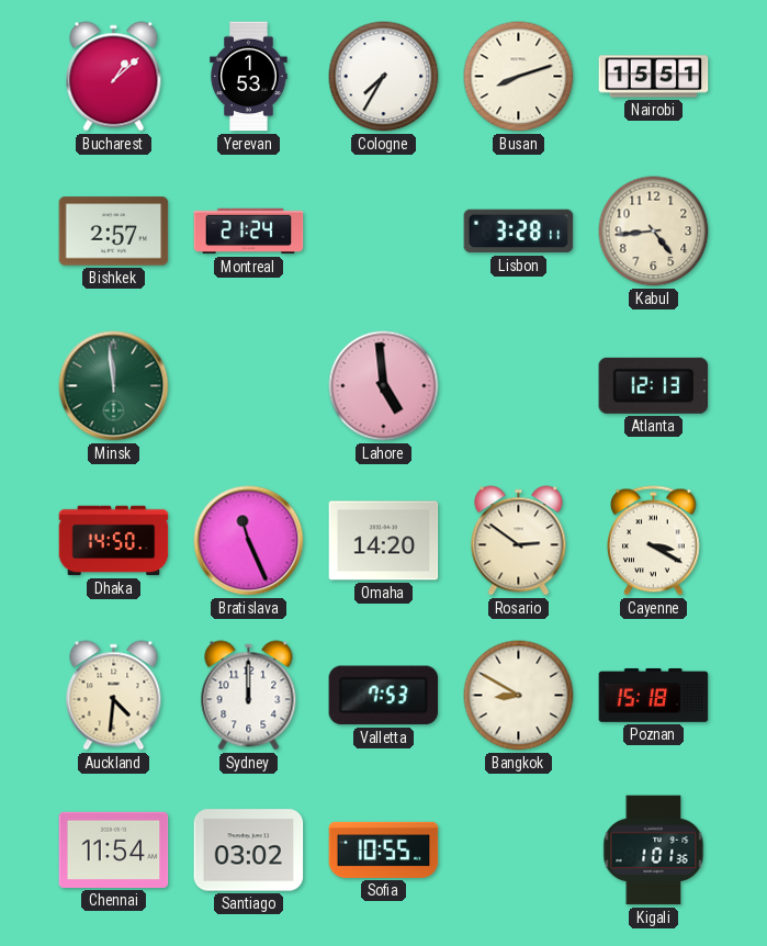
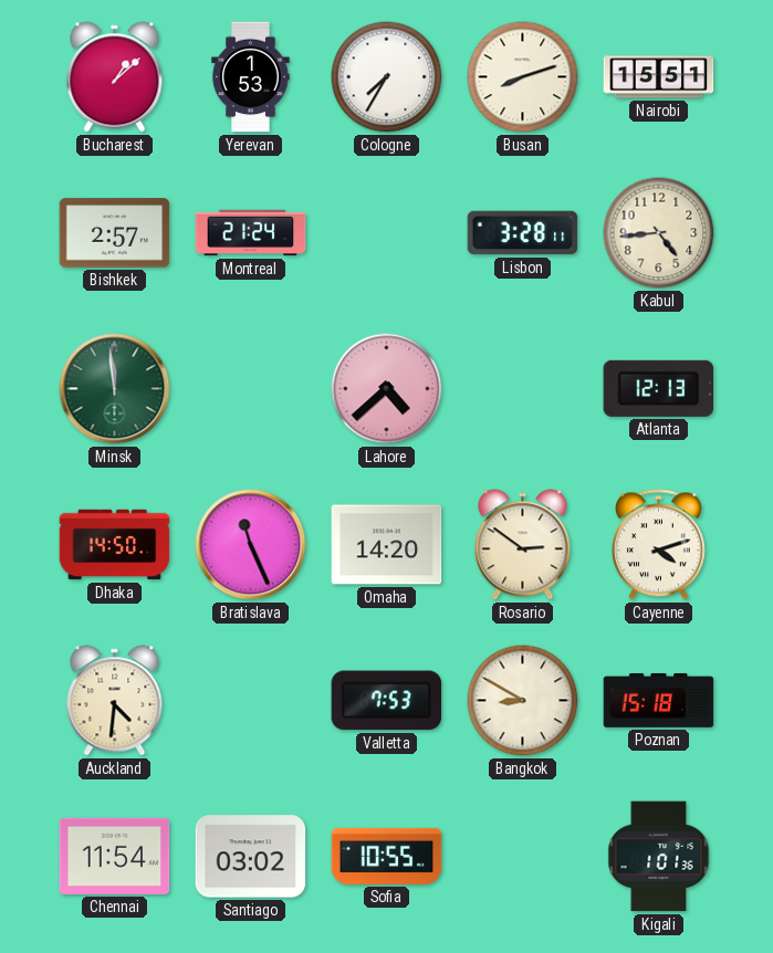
Lahore: 4:59 -> 4:38 (387, 389)
Cayenne: 3:20 -> 4:12 (659, 545)
Sydney: 12:00 -> none (249, 696)
